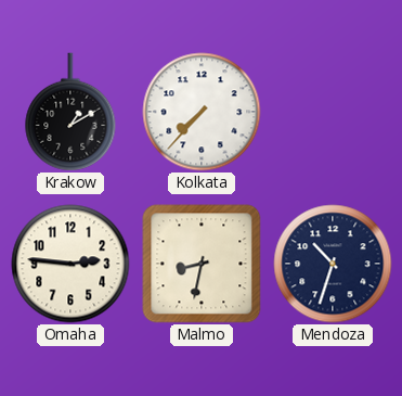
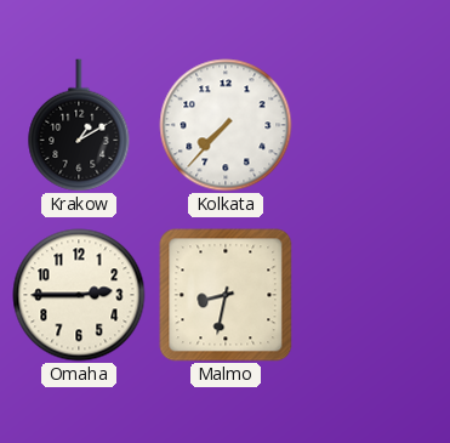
Omaha: 2:46 -> 2:45 (79, 295)
Mendoza: 10:33 -> none (333, 264)
